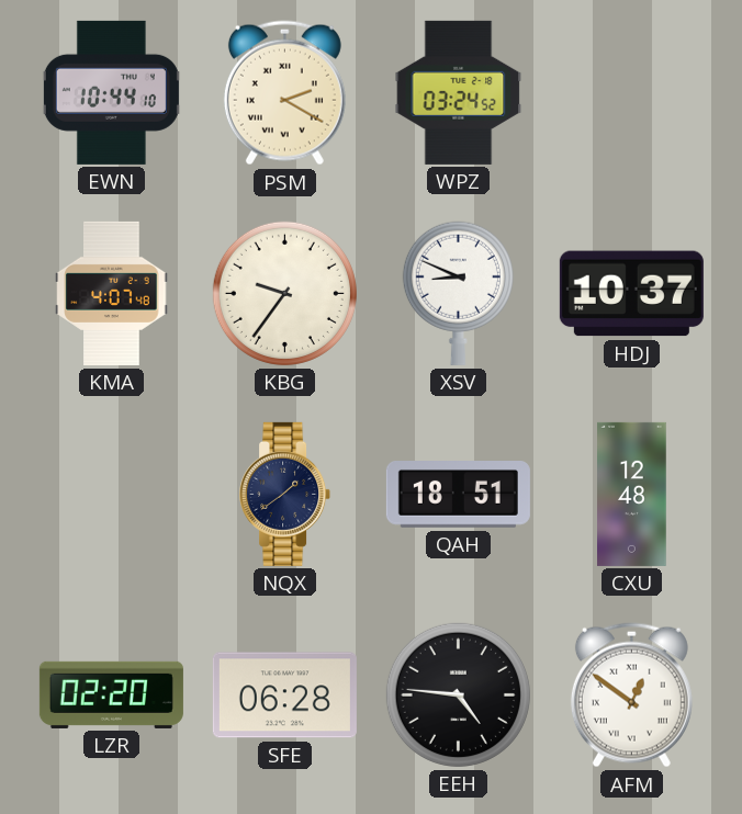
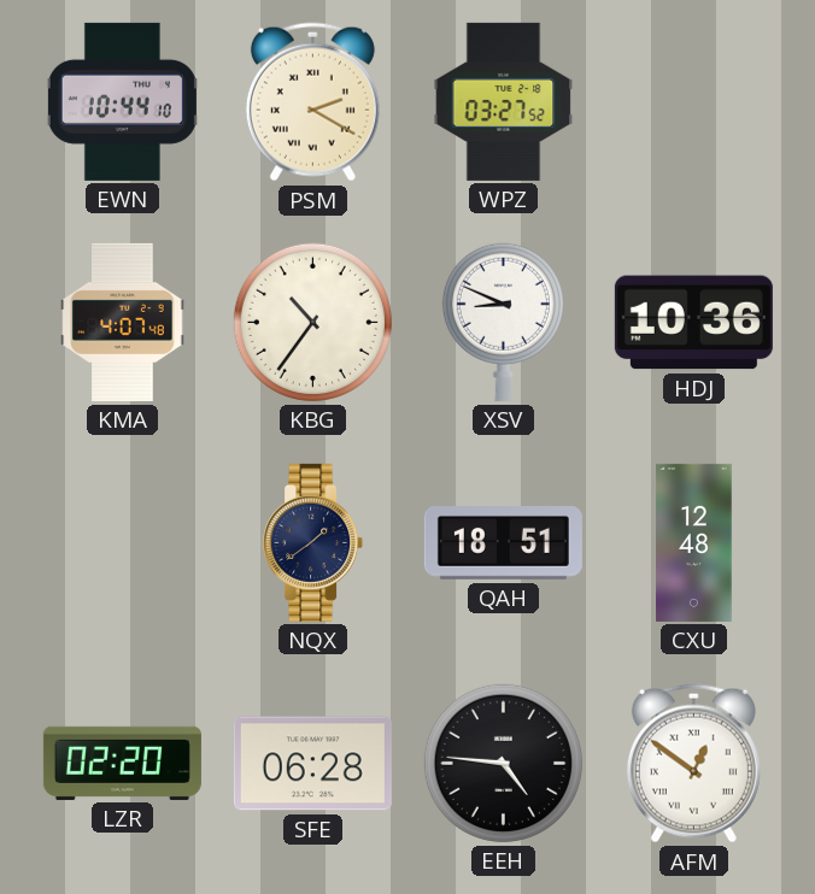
WPZ: 03:24 -> 03:27 (504, 101)
KBG: 9:36 -> 10:36 (312, 322)
HDJ: 10:37 -> 10:36 (693, 323)
